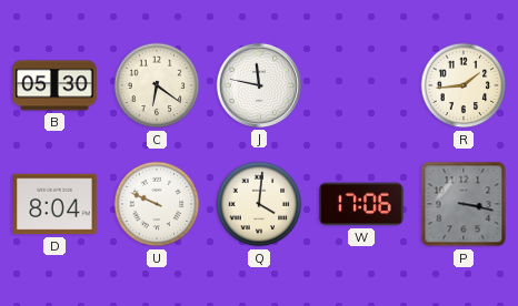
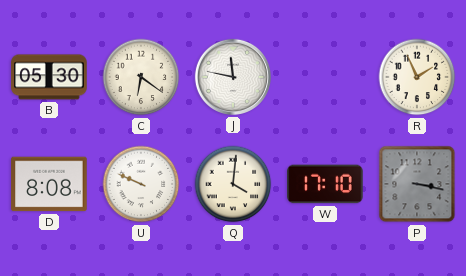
R: 1:44 -> 1:56 (417, 77)
D: 8:04 -> 8:08 (49, 184)
W: 17:06 -> 17:10 (325, 184)
